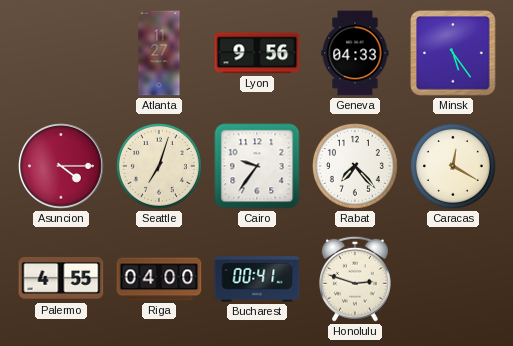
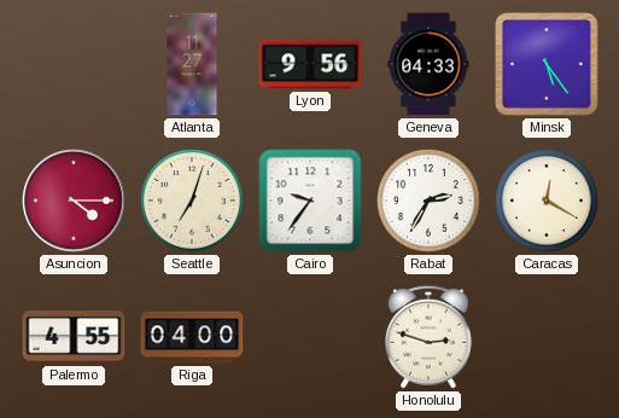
Rabat: 7:23 -> 2:35 (430, 202)
Bucharest: 00:41 -> none (257, 279)
